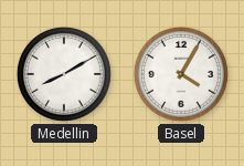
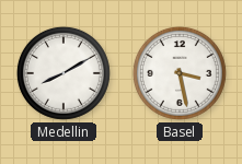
Basel: 4:05 -> 3:28 (180, 73)
